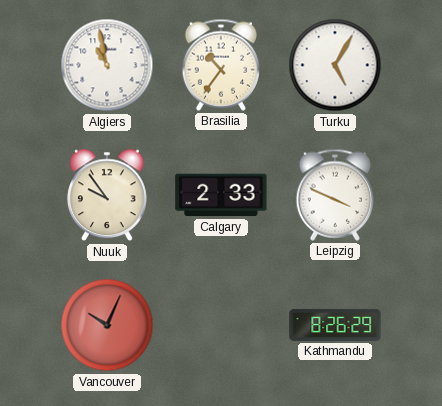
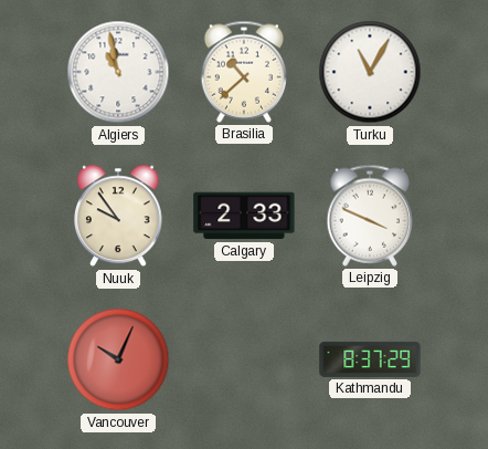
Brasilia: 10:36 -> 10:38 (244, 72)
Turku: 5:05 -> 11:05 (370, 72)
Kathmandu: 8:26 -> 8:37 (370, 359)
